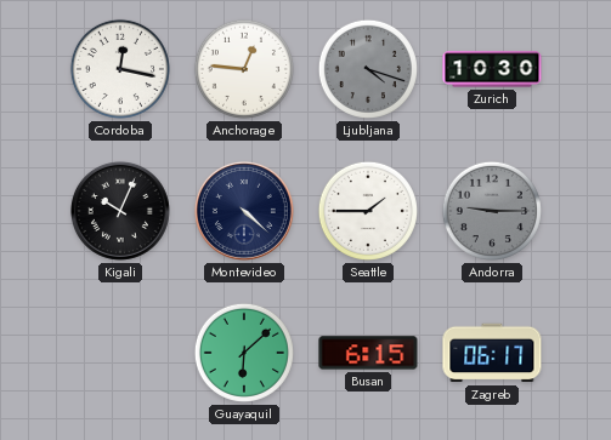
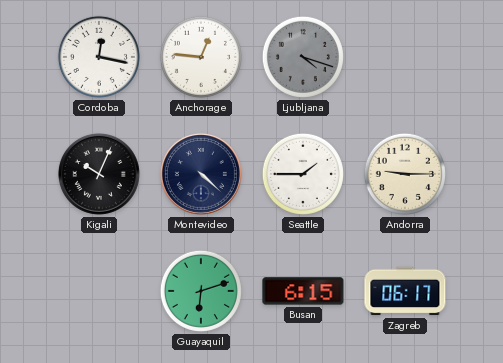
Zurich: 10:30 -> none (492, 69)
Andorra dial: grey -> cream (405, 174)
Guayaquil: 6:08 -> 6:12 (201, 291)
